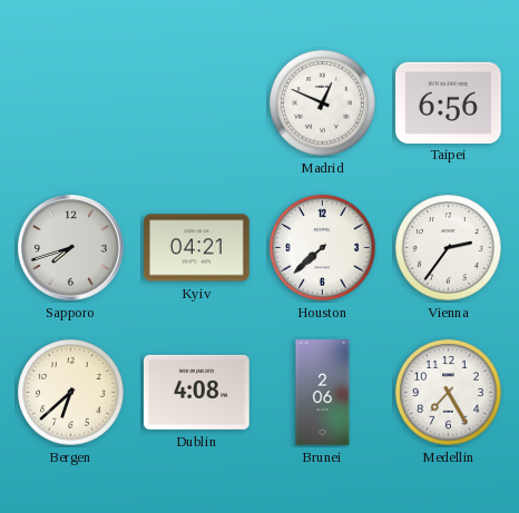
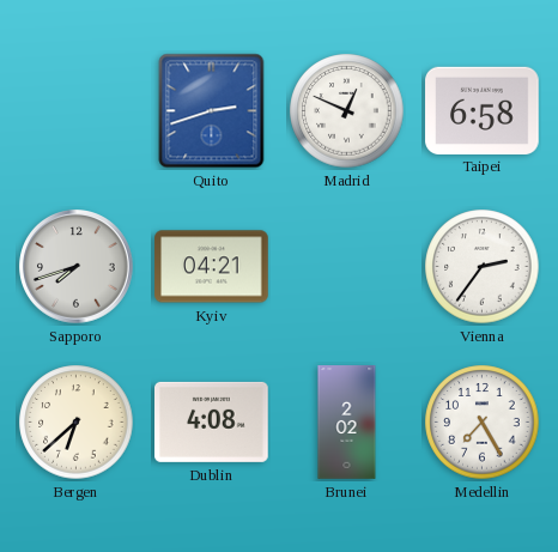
Quito: none -> 2:42 (212, 111)
Taipei: 6:56 -> 6:58 (483, 110)
Houston: 7:38 -> none (323, 248)
Brunei: 2:06 -> 2:02 (347, 423)
